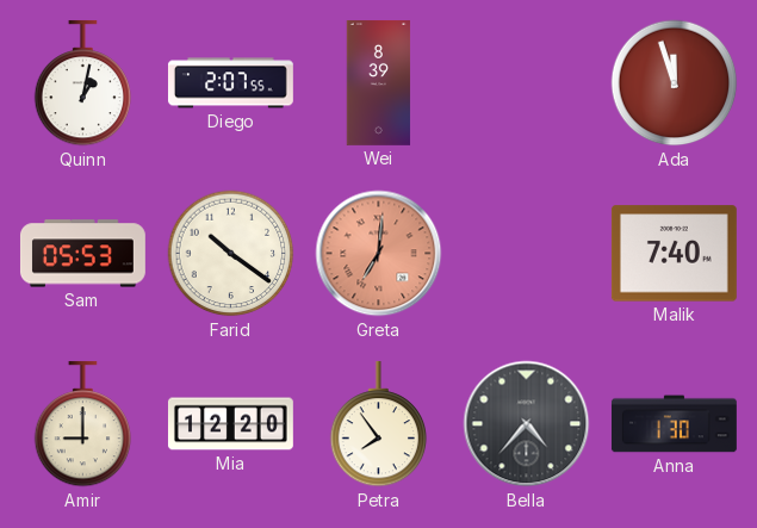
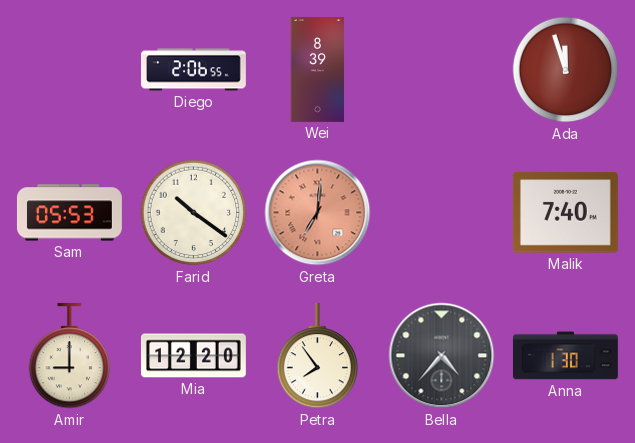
Quinn: 1:02 -> none (83, 83)
Diego: 2:07 -> 2:06 (193, 70)
